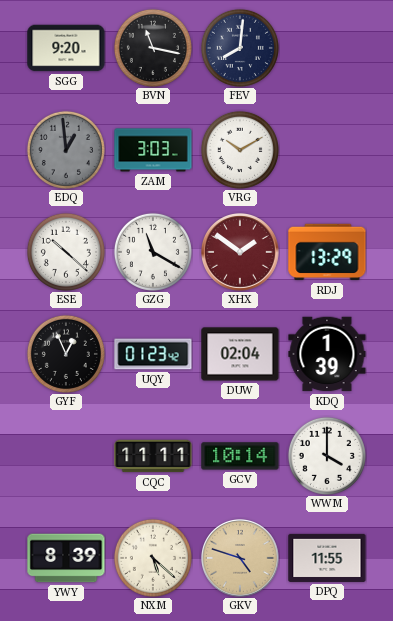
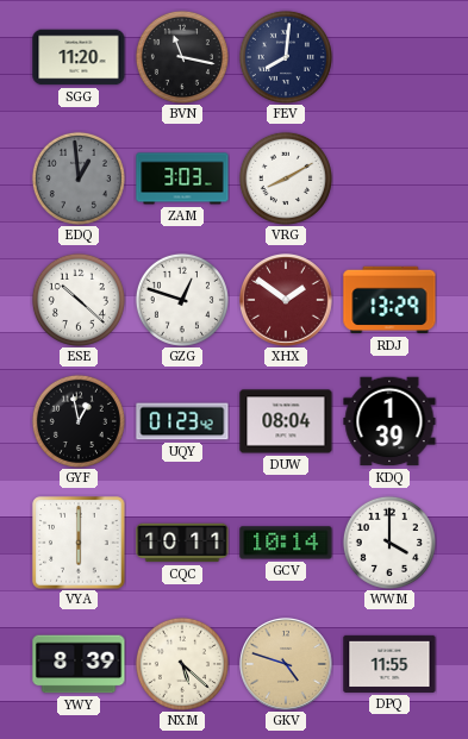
SGG: 9:20 -> 11:20 (79, 57)
VRG: 10:10 -> 8:10 (286, 179)
GZG: 11:20 -> 12:48 (182, 300)
GYF: 12:56 -> 12:58 (79, 421)
DUW: 02:04 -> 08:04 (286, 421)
VYA: none -> 6:00 (79, 543)
CQC: 11:11 -> 10:11 (182, 543)
